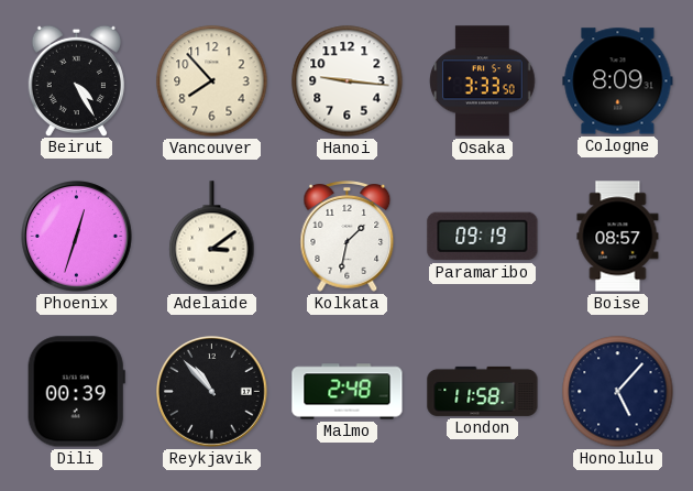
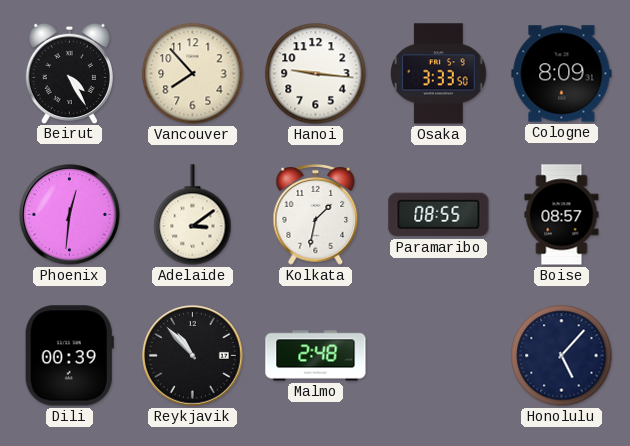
Phoenix: 12:33 -> 12:31 (70, 215)
Paramaribo: 09:19 -> 08:55 (439, 215)
London: 11:58 -> none (483, 391)
